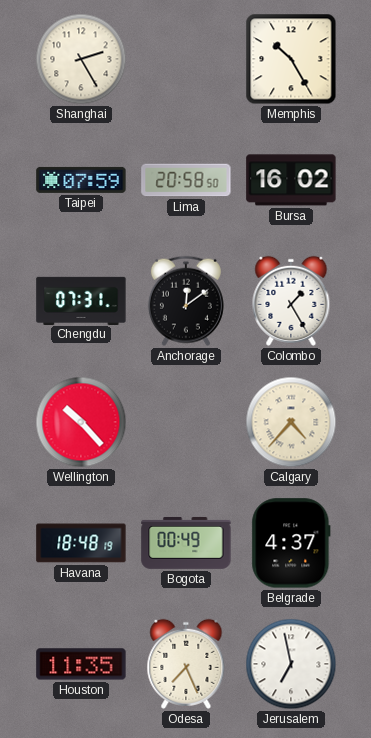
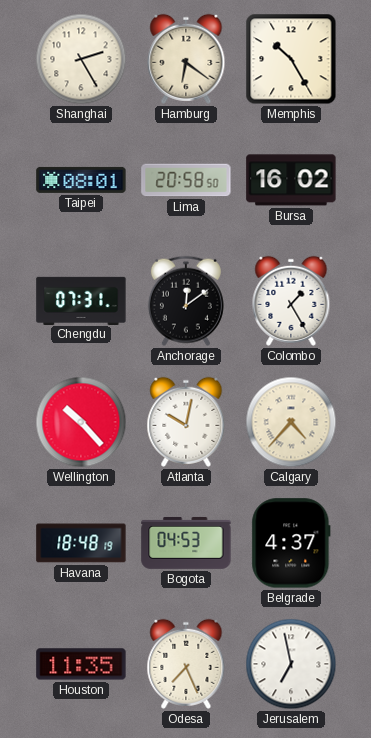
Hamburg: none -> 6:21 (186, 59)
Taipei: 07:59 -> 08:01 (81, 180)
Atlanta: none -> 10:02 (186, 422)
Bogota: 00:49 -> 04:53 (186, 543)
